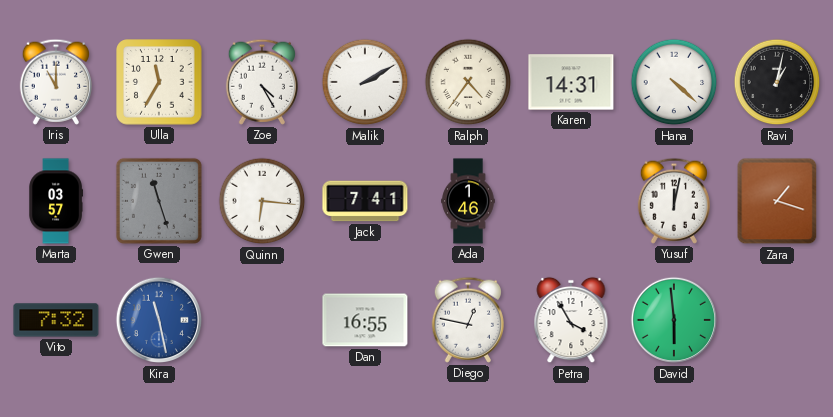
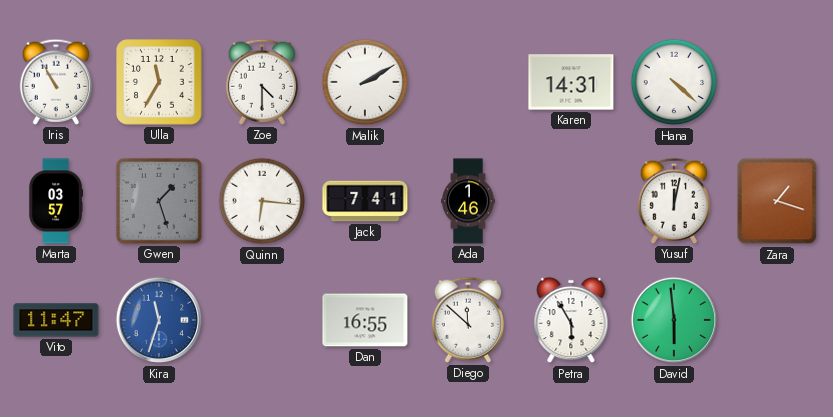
Iris: 11:00 -> 10:55 (55, 82)
Zoe: 4:25 -> 4:30 (261, 82)
Ralph: 4:36 -> none (468, 82)
Ravi: 1:02 -> none (777, 82)
Gwen: 11:27 -> 1:27 (159, 201)
Vito: 7:32 -> 11:47 (56, 320)
Kira: 11:28 -> 11:33 (159, 320)
Diego: 12:47 -> 11:52 (467, 320)
Petra: 3:55 -> 5:55 (571, 320)
